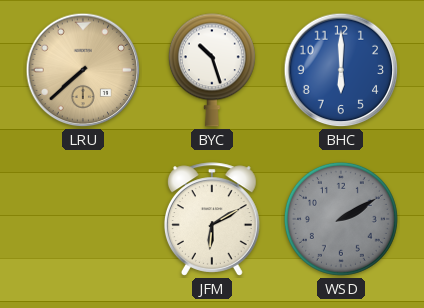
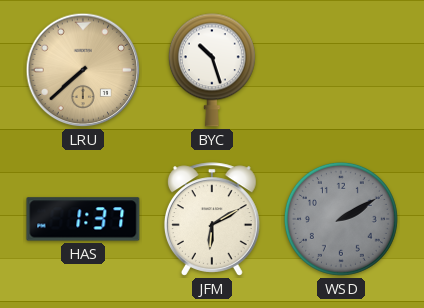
BHC: 6:00 -> none (341, 70)
HAS: none -> 1:37 (83, 219)
